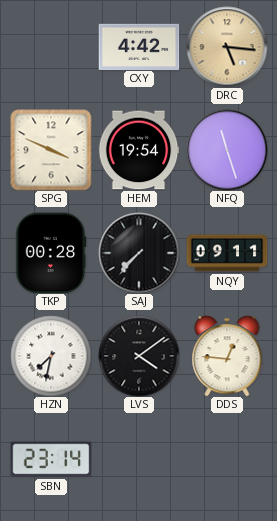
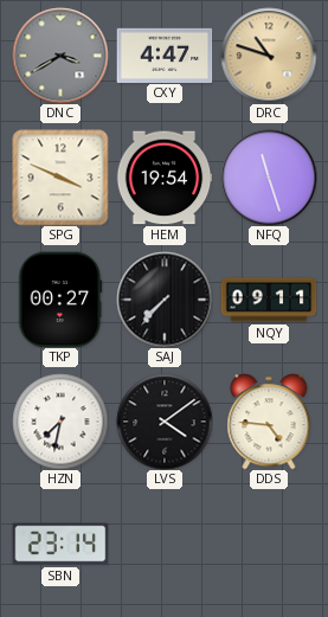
DNC: none -> 3:40 (60, 56)
CXY: 4:42 -> 4:47 (165, 54)
DRC: 5:16 -> 10:48 (269, 56)
TKP: 00:28 -> 00:27 (60, 300)
DDS: 12:46 -> 4:46 (269, 422)
